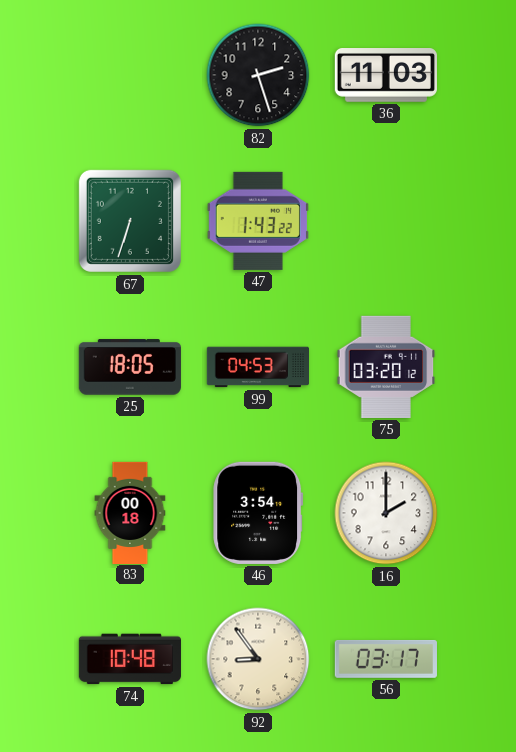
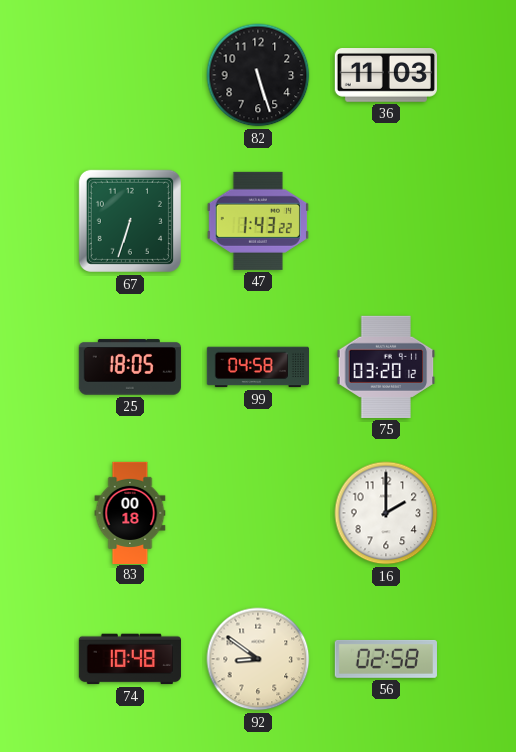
82: 2:27 -> 5:27 (258, 75)
99: 04:53 -> 04:58 (257, 367)
46: 3:54 -> none (258, 513)
92: 8:54 -> 8:51 (258, 659)
56: 03:17 -> 02:58 (386, 659)
